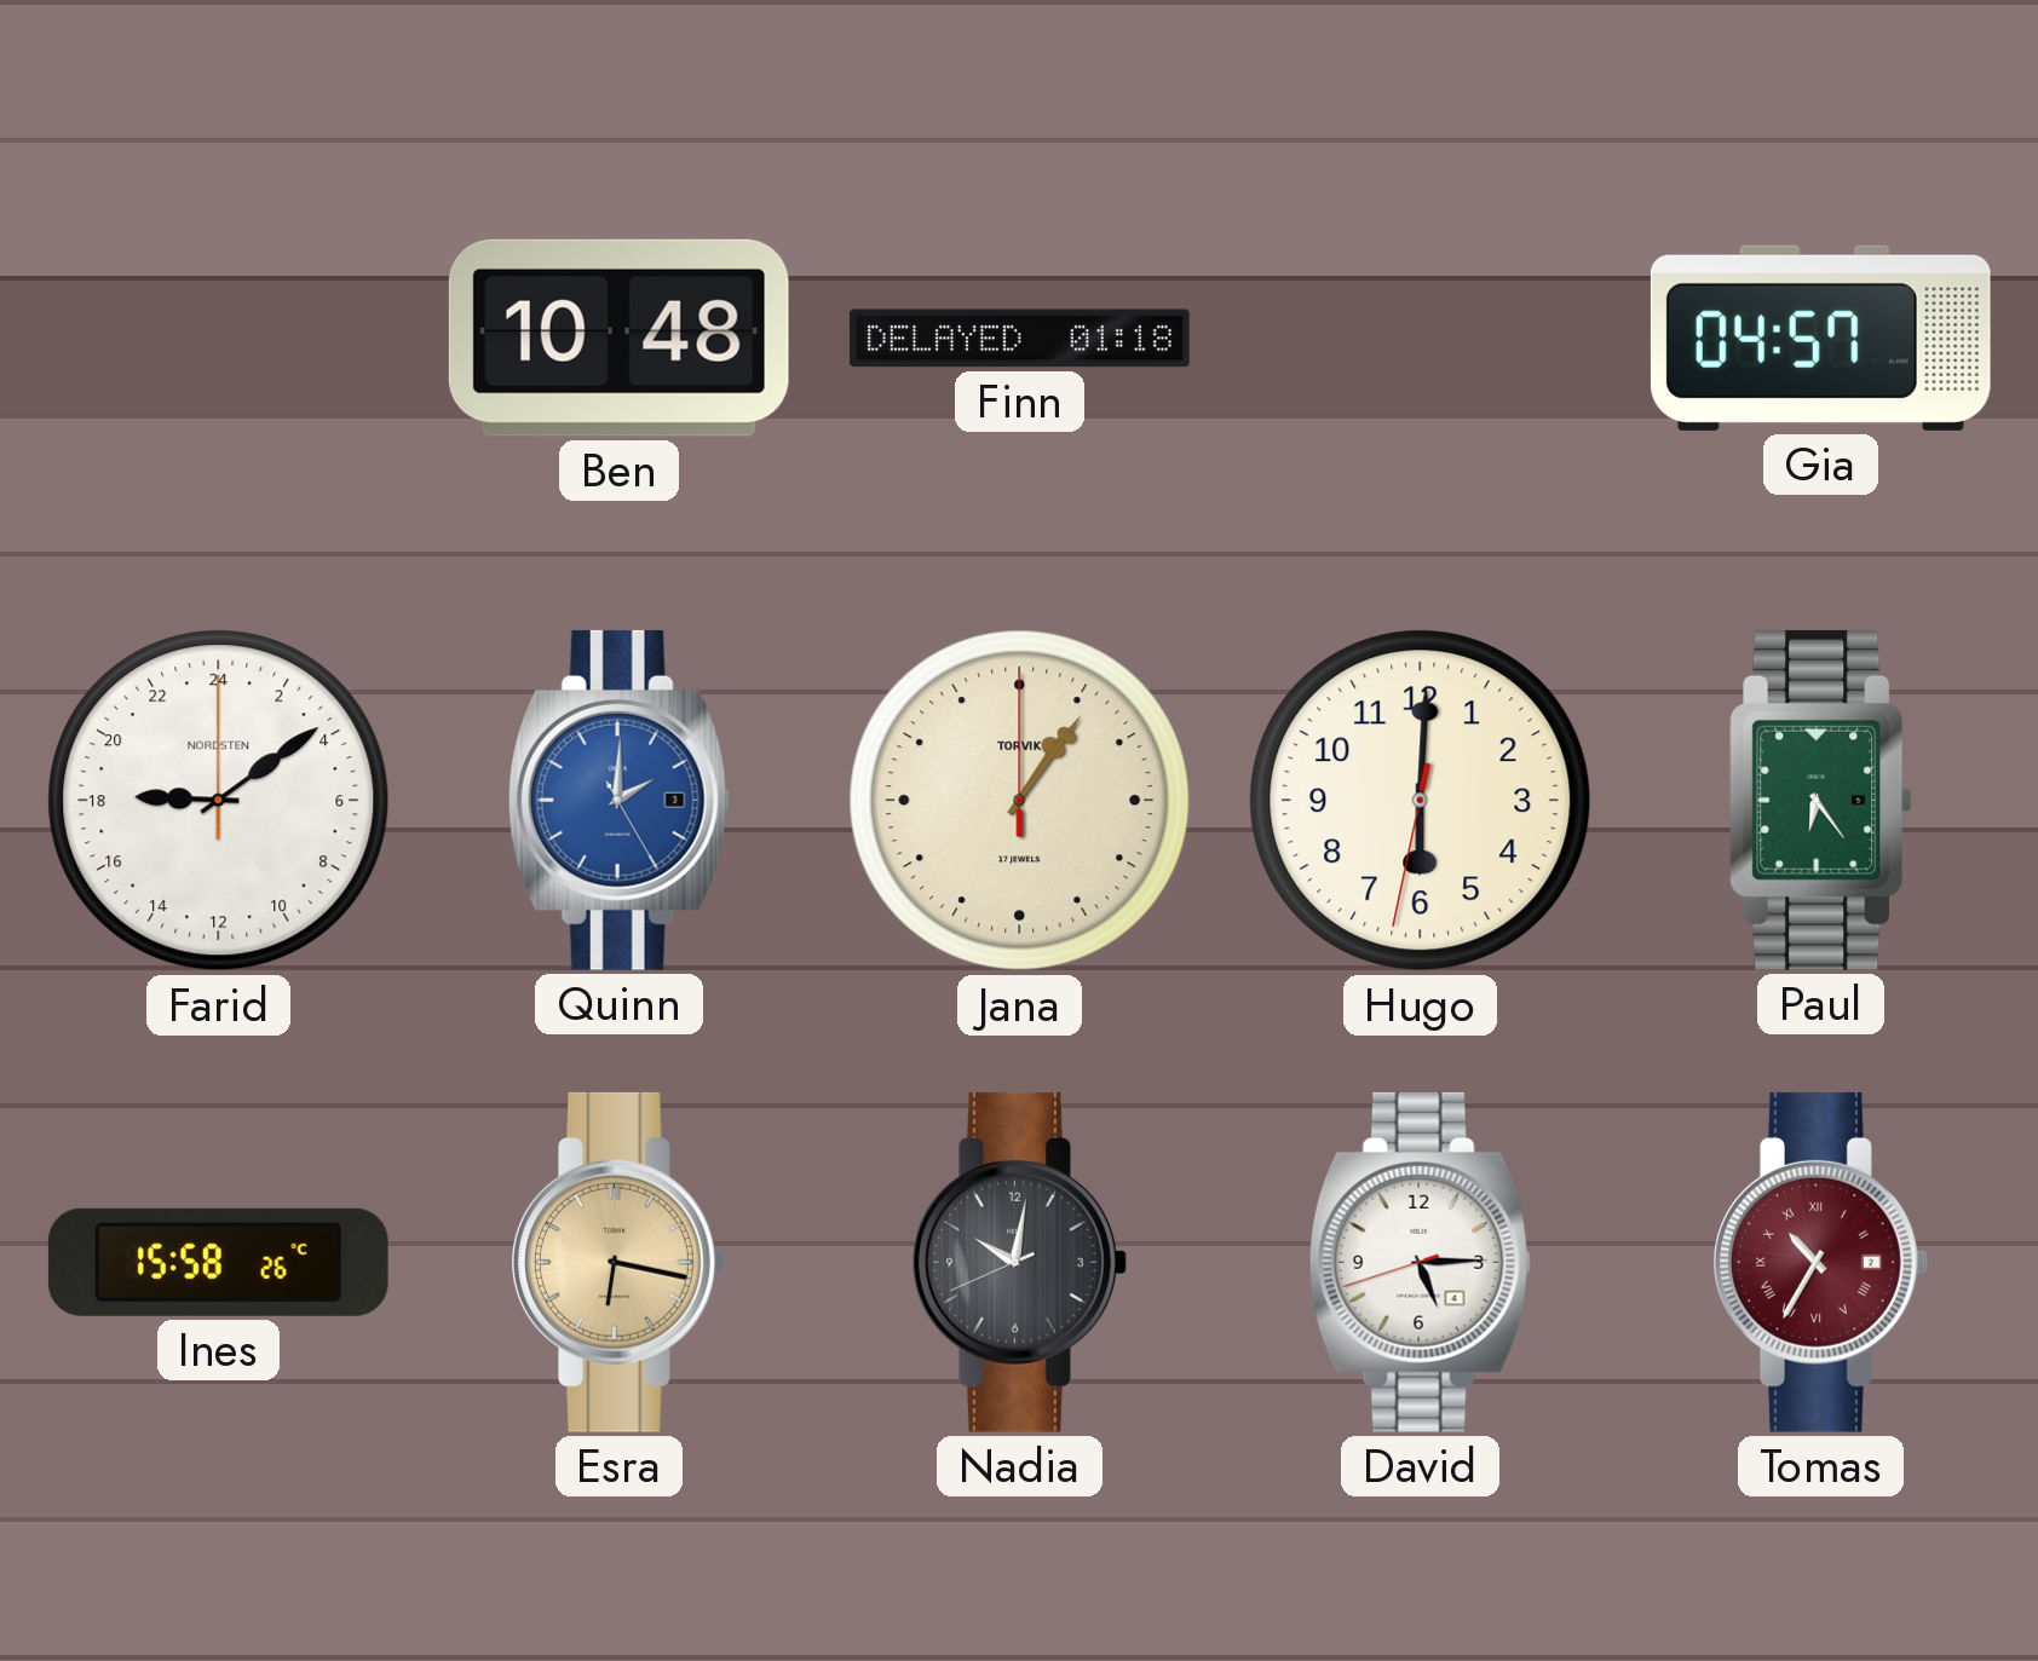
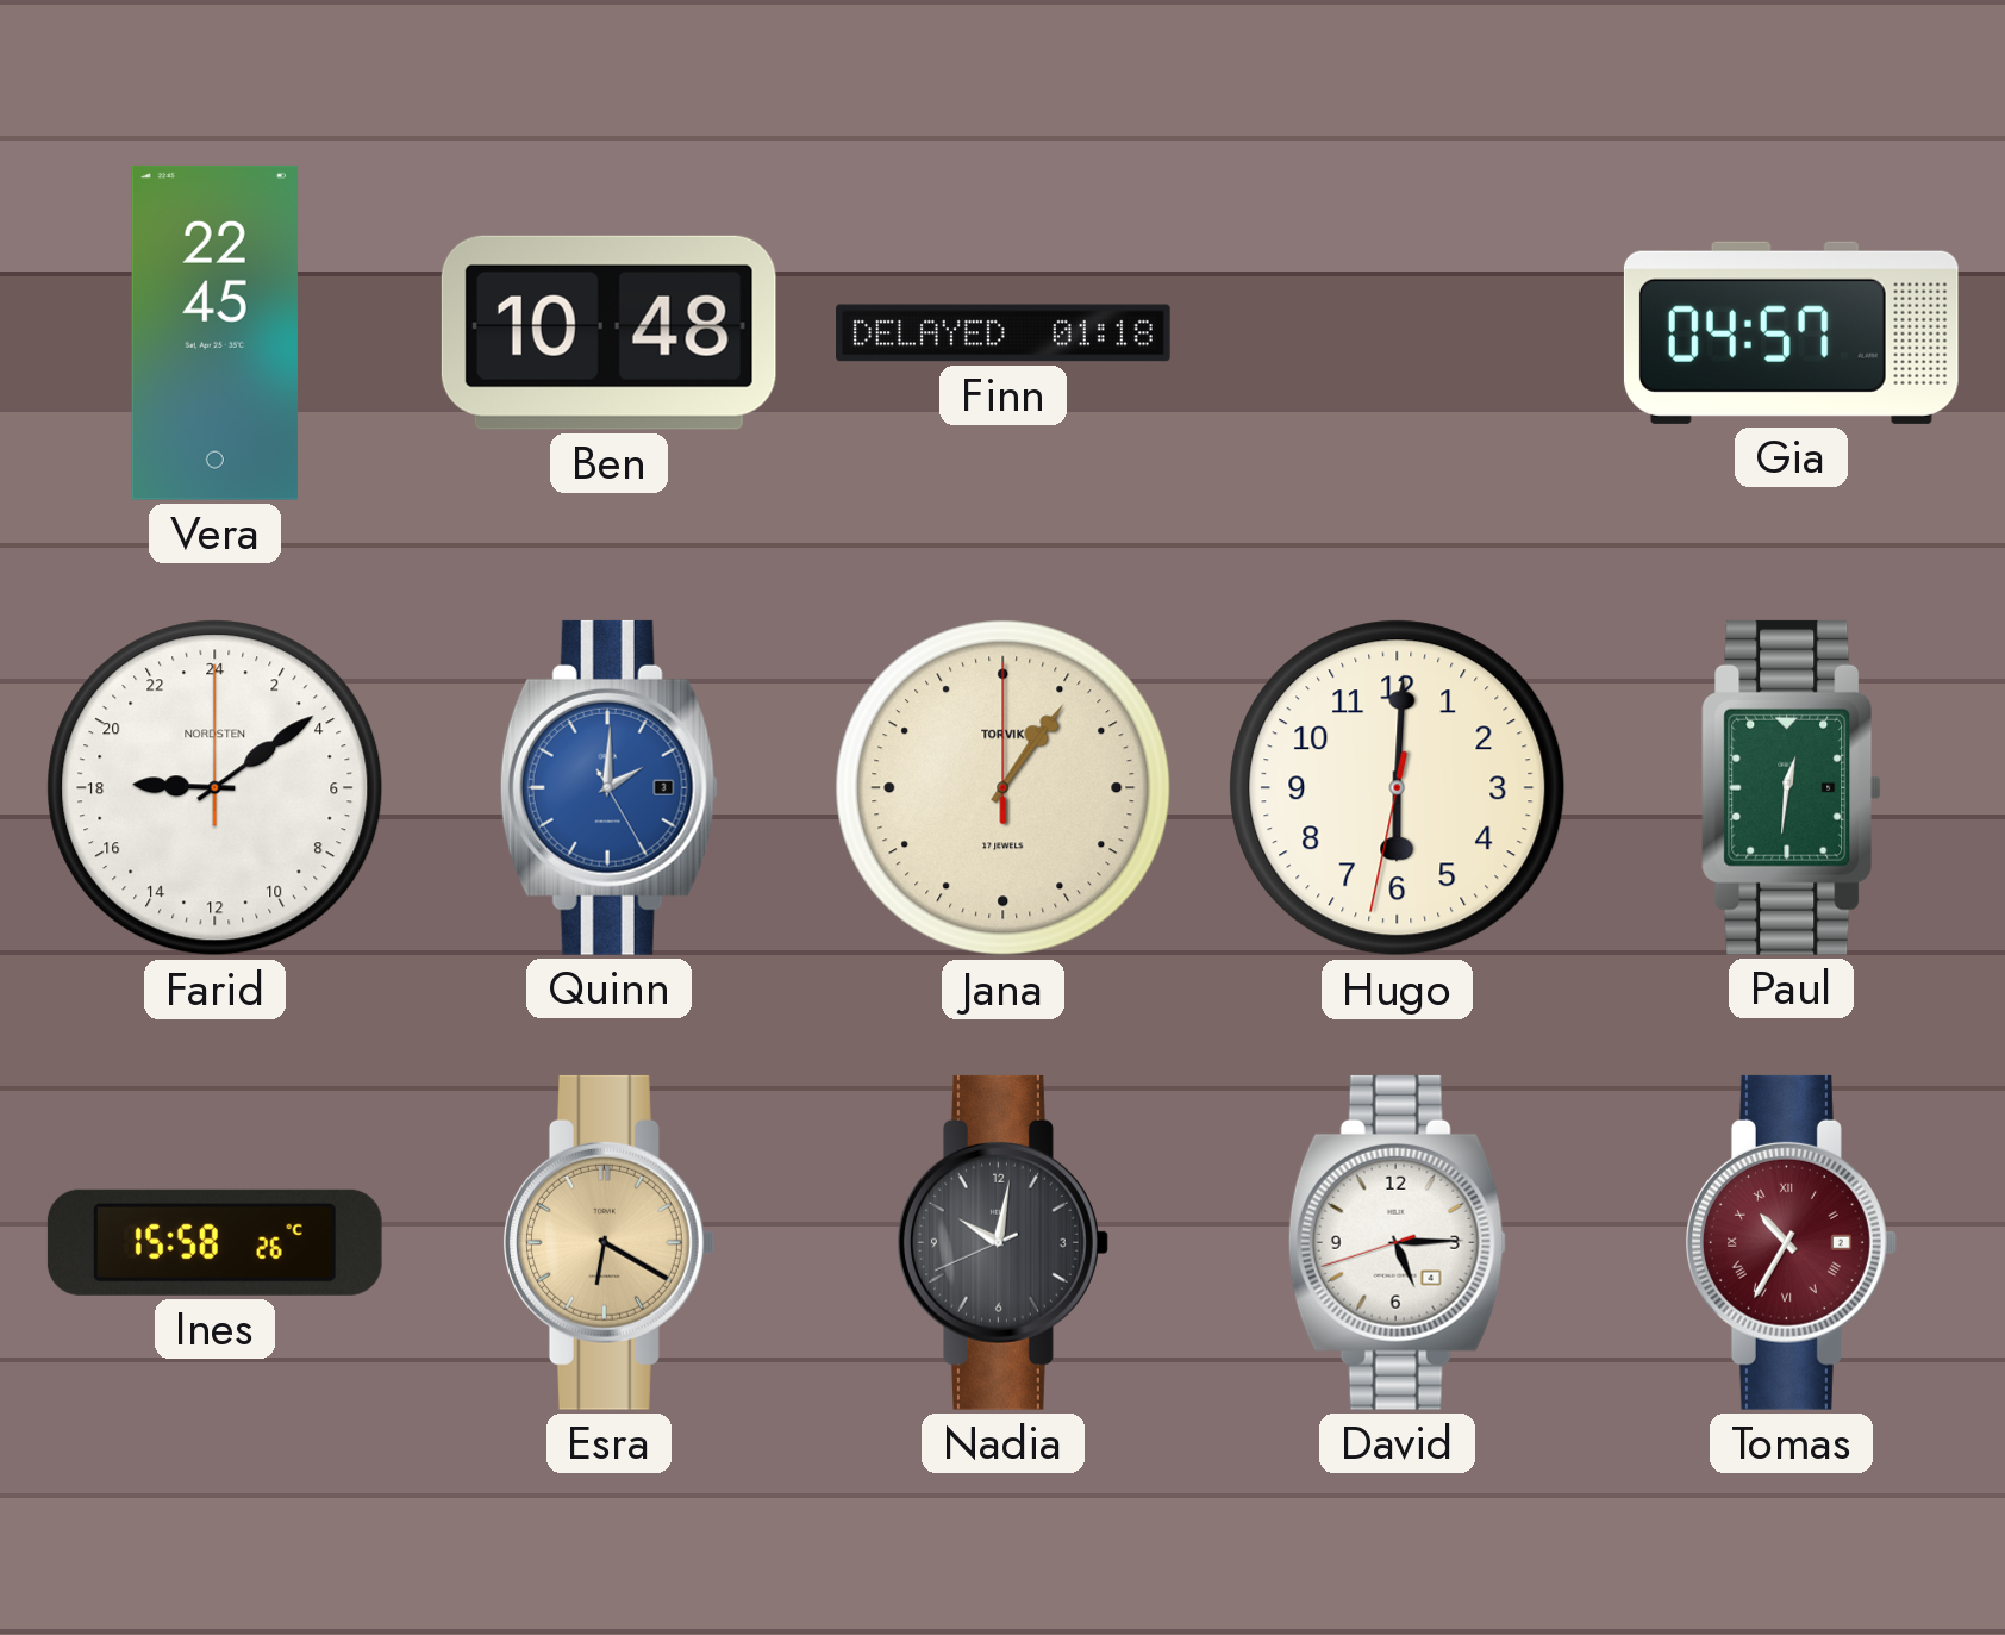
Vera: none -> 22:45 (214, 332)
Paul: 6:24 -> 12:31 (1792, 787)
Esra: 6:17 -> 6:20 (610, 1242)
